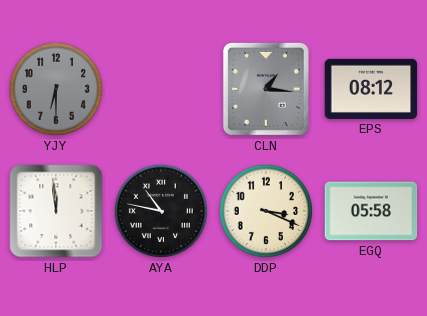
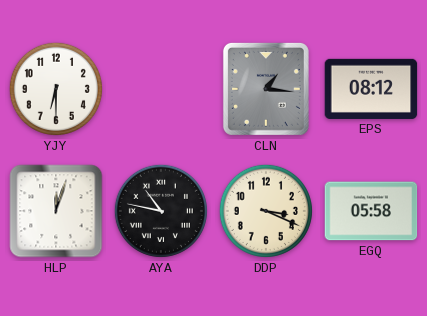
YJY dial: grey -> white (56, 89)
HLP: 11:59 -> 12:03 (56, 211)
